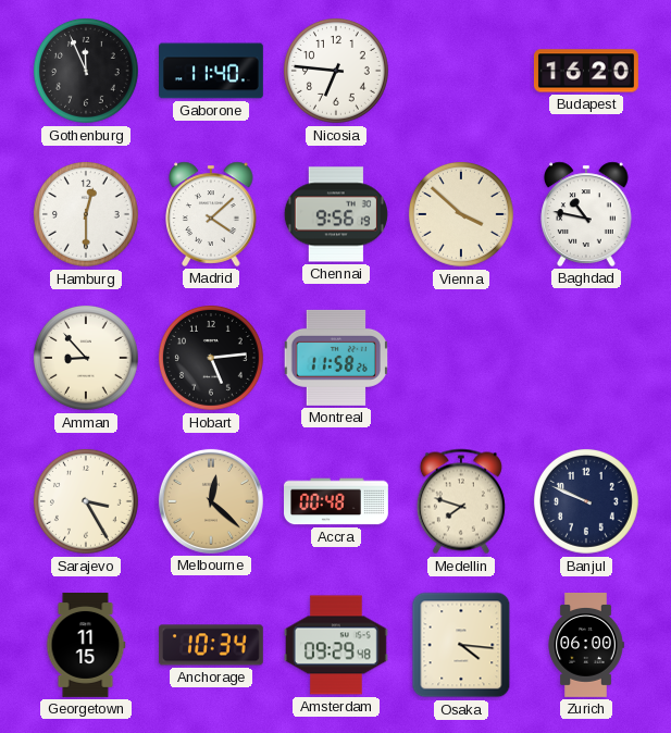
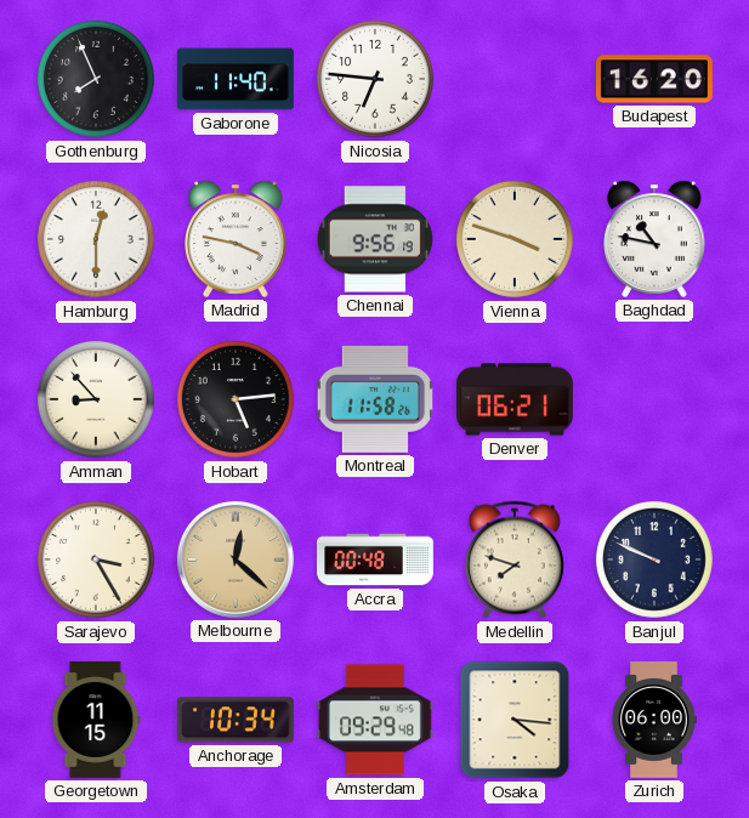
Gothenburg: 11:56 -> 7:56 (97, 80)
Madrid: 4:08 -> 3:47 (236, 239)
Vienna: 3:52 -> 3:48 (516, 240)
Denver: none -> 06:21 (516, 399)
